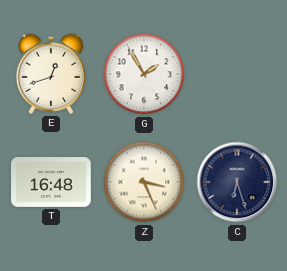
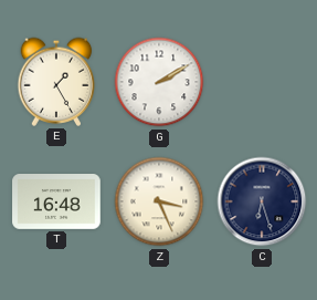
E: 12:42 -> 1:25 (56, 82)
G: 1:55 -> 2:10 (159, 82)
